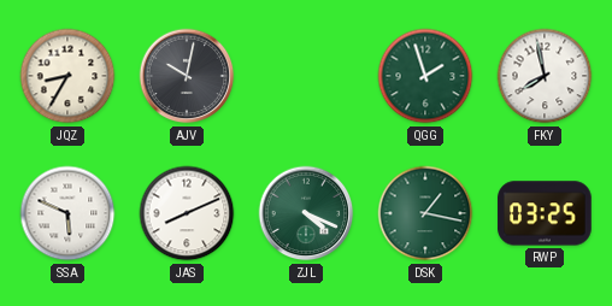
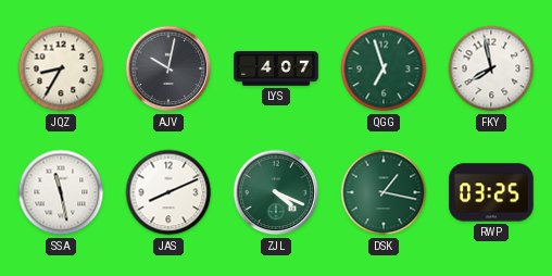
LYS: none -> 4:07 (276, 68)
QGG: 1:57 -> 6:57 (384, 68)
SSA: 5:49 -> 11:28 (61, 192)
